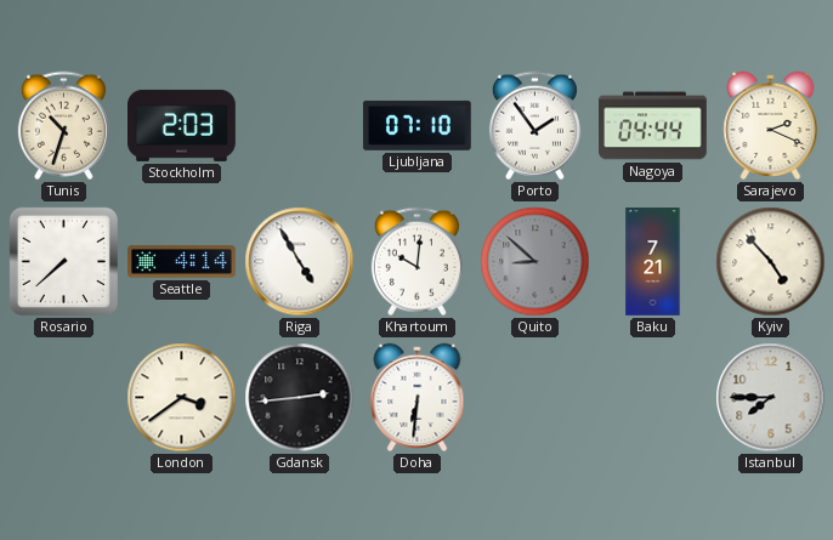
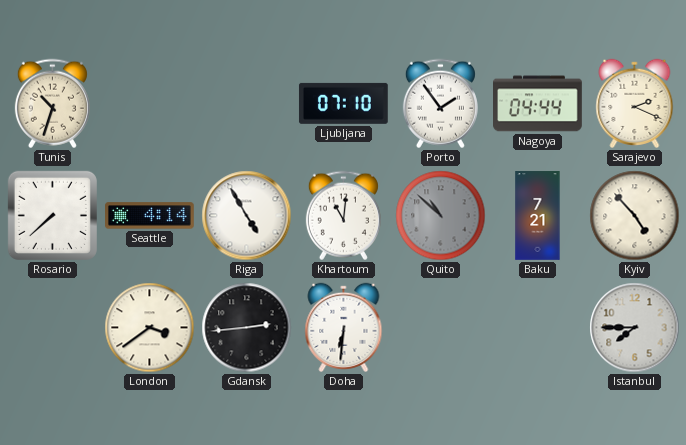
Stockholm: 2:03 -> none (182, 125)
Khartoum: 10:01 -> 11:01 (343, 216)
Quito: 8:52 -> 10:52 (441, 216)
